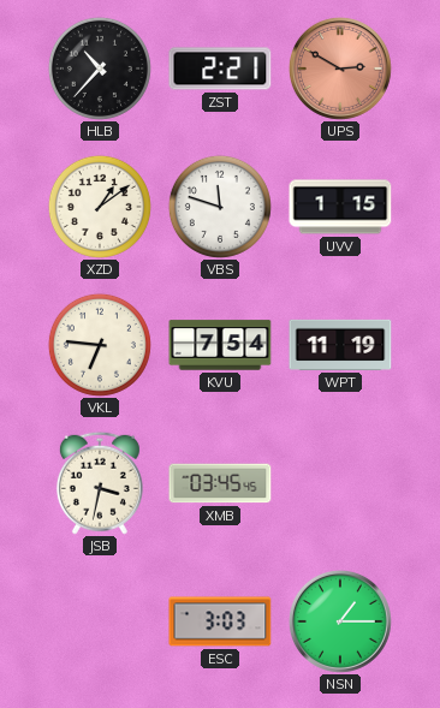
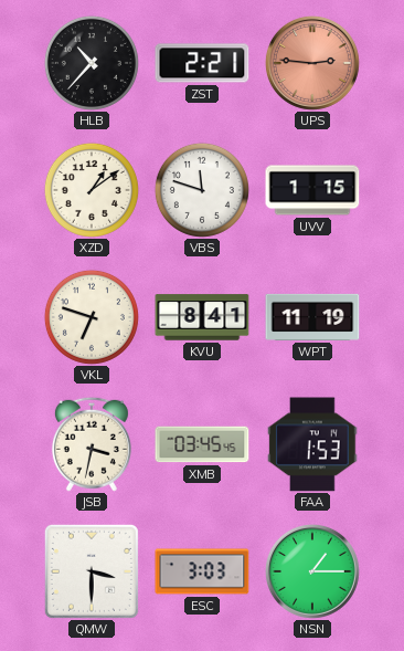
UPS: 2:50 -> 2:46 (312, 63)
VKL: 6:46 -> 6:48 (92, 317)
KVU: 7:54 -> 8:41 (202, 317)
FAA: none -> 1:53 (312, 444)
QMW: none -> 3:30 (92, 571)
